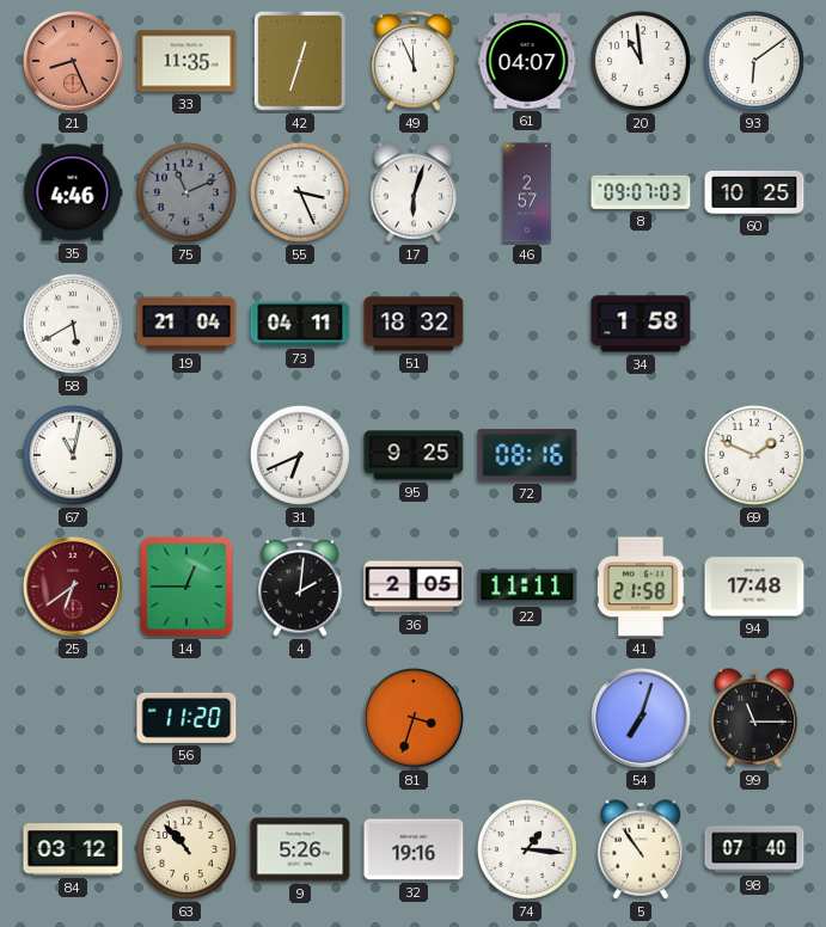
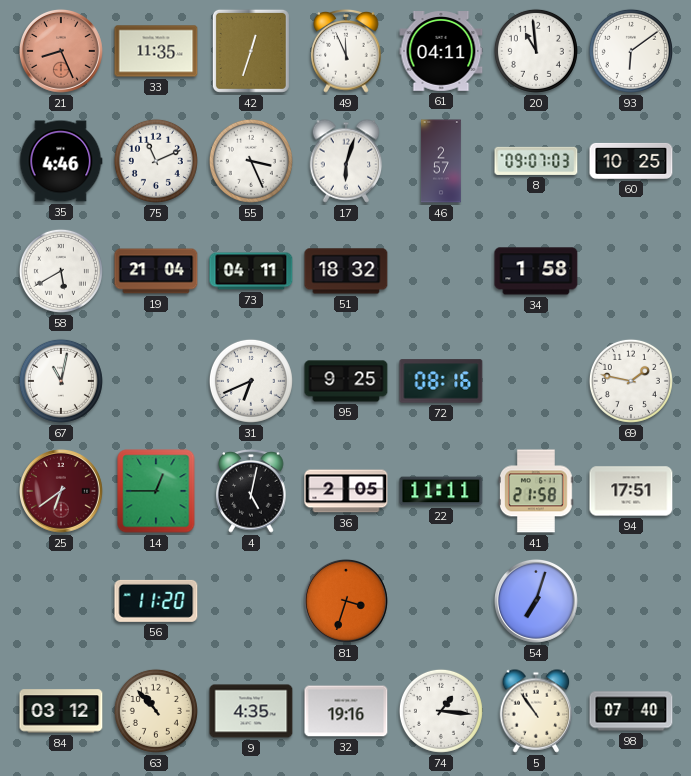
61: 04:07 -> 04:11 (441, 52)
75 dial: grey -> white (156, 161)
69: 1:49 -> 1:47 (631, 381)
4: 2:01 -> 5:02 (251, 491)
94: 17:48 -> 17:51 (631, 491)
99: 11:15 -> none (754, 718)
9: 5:26 -> 4:35 (251, 711)
